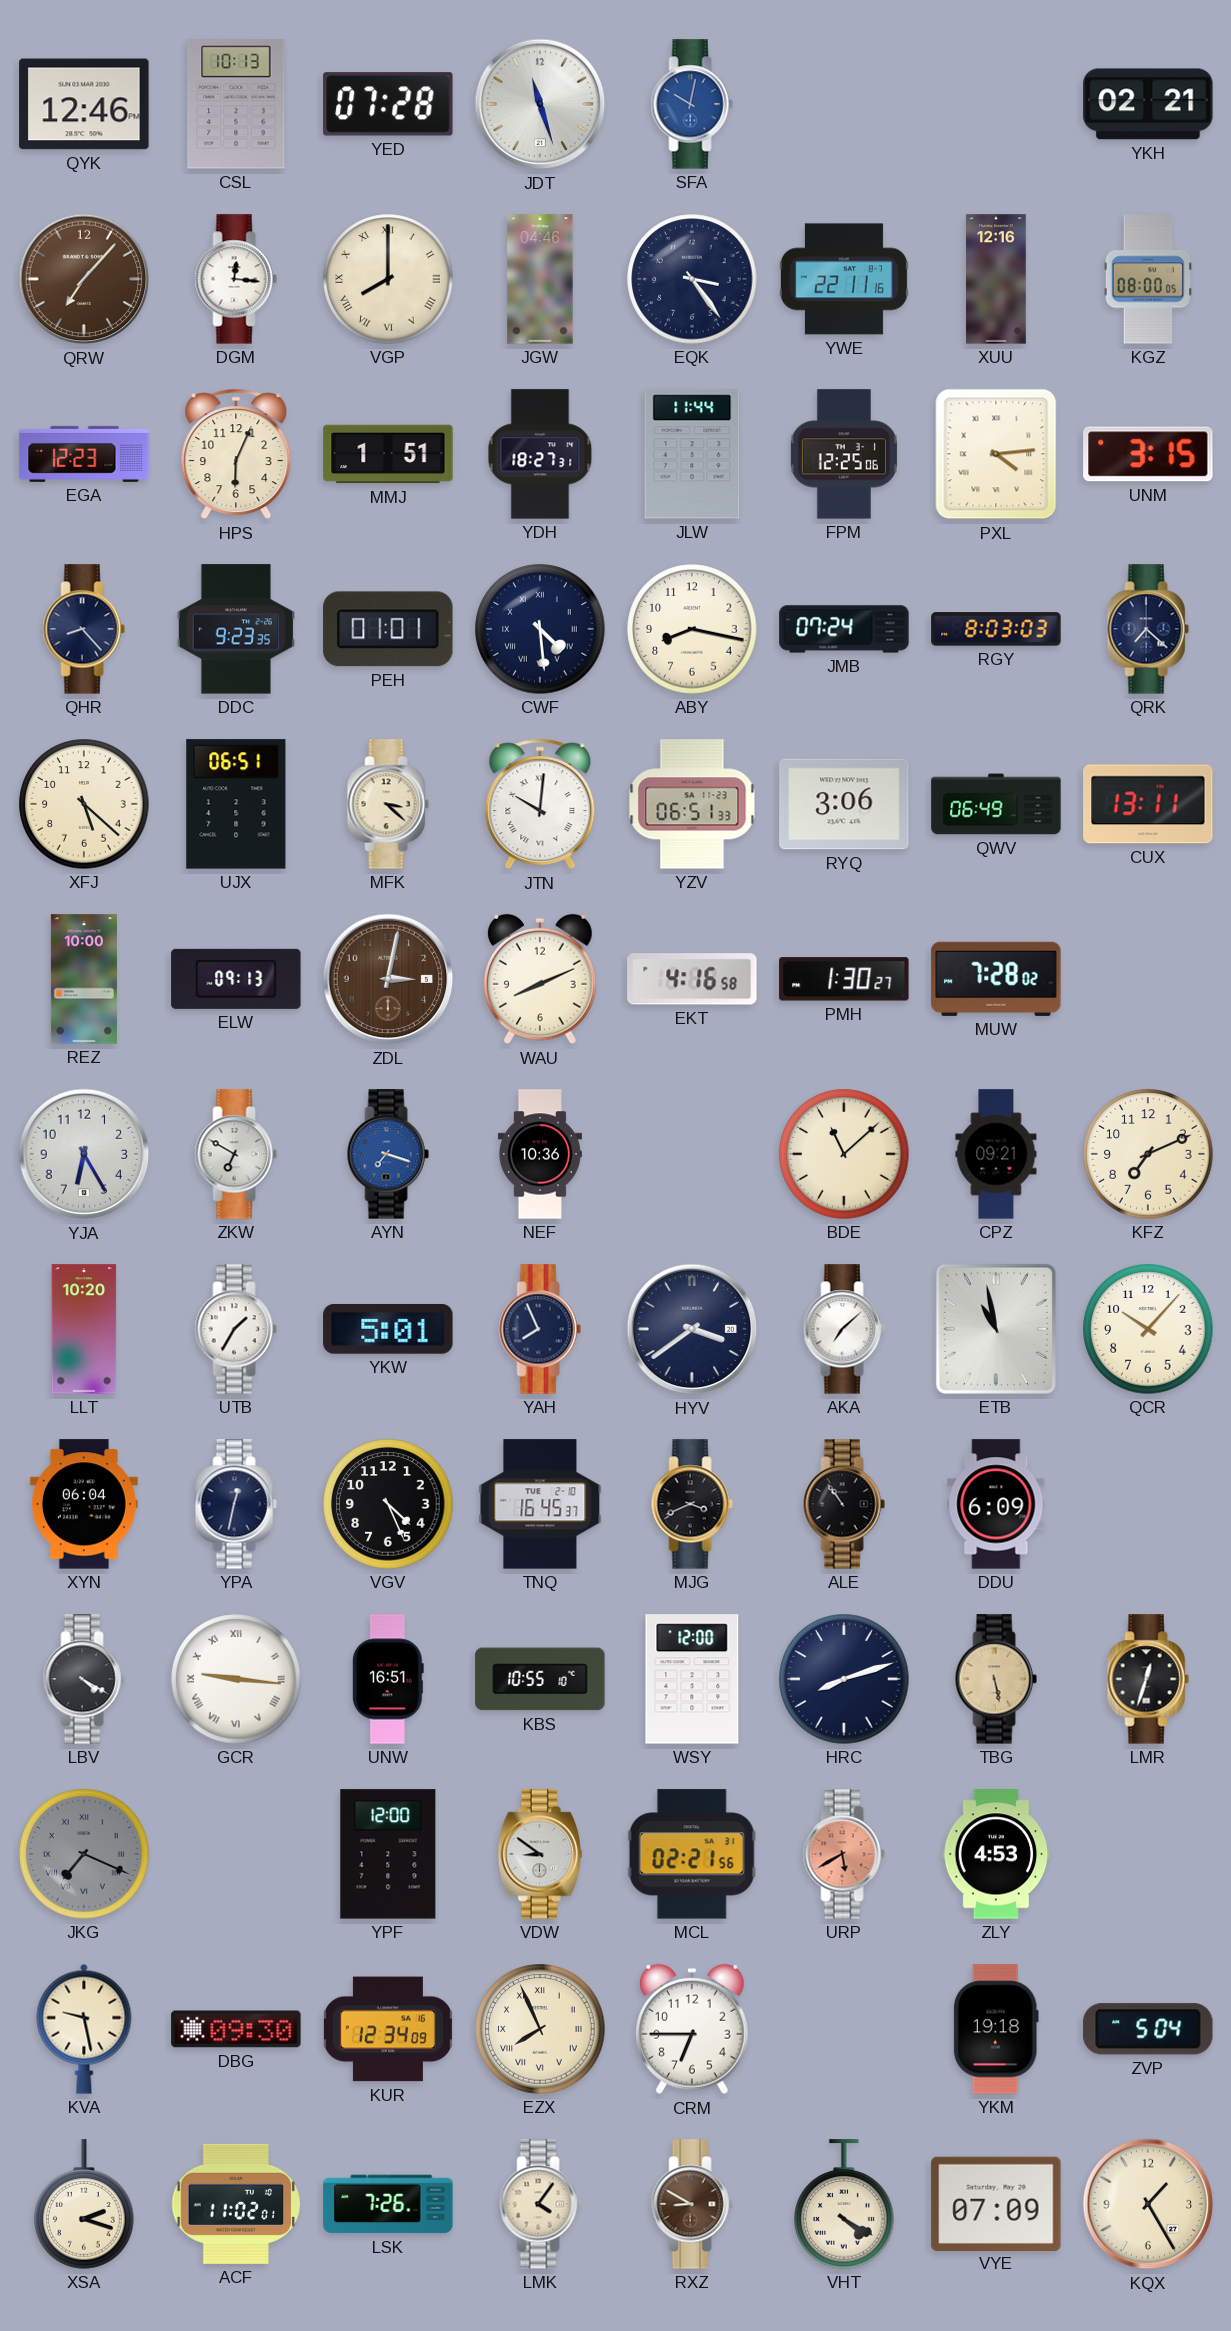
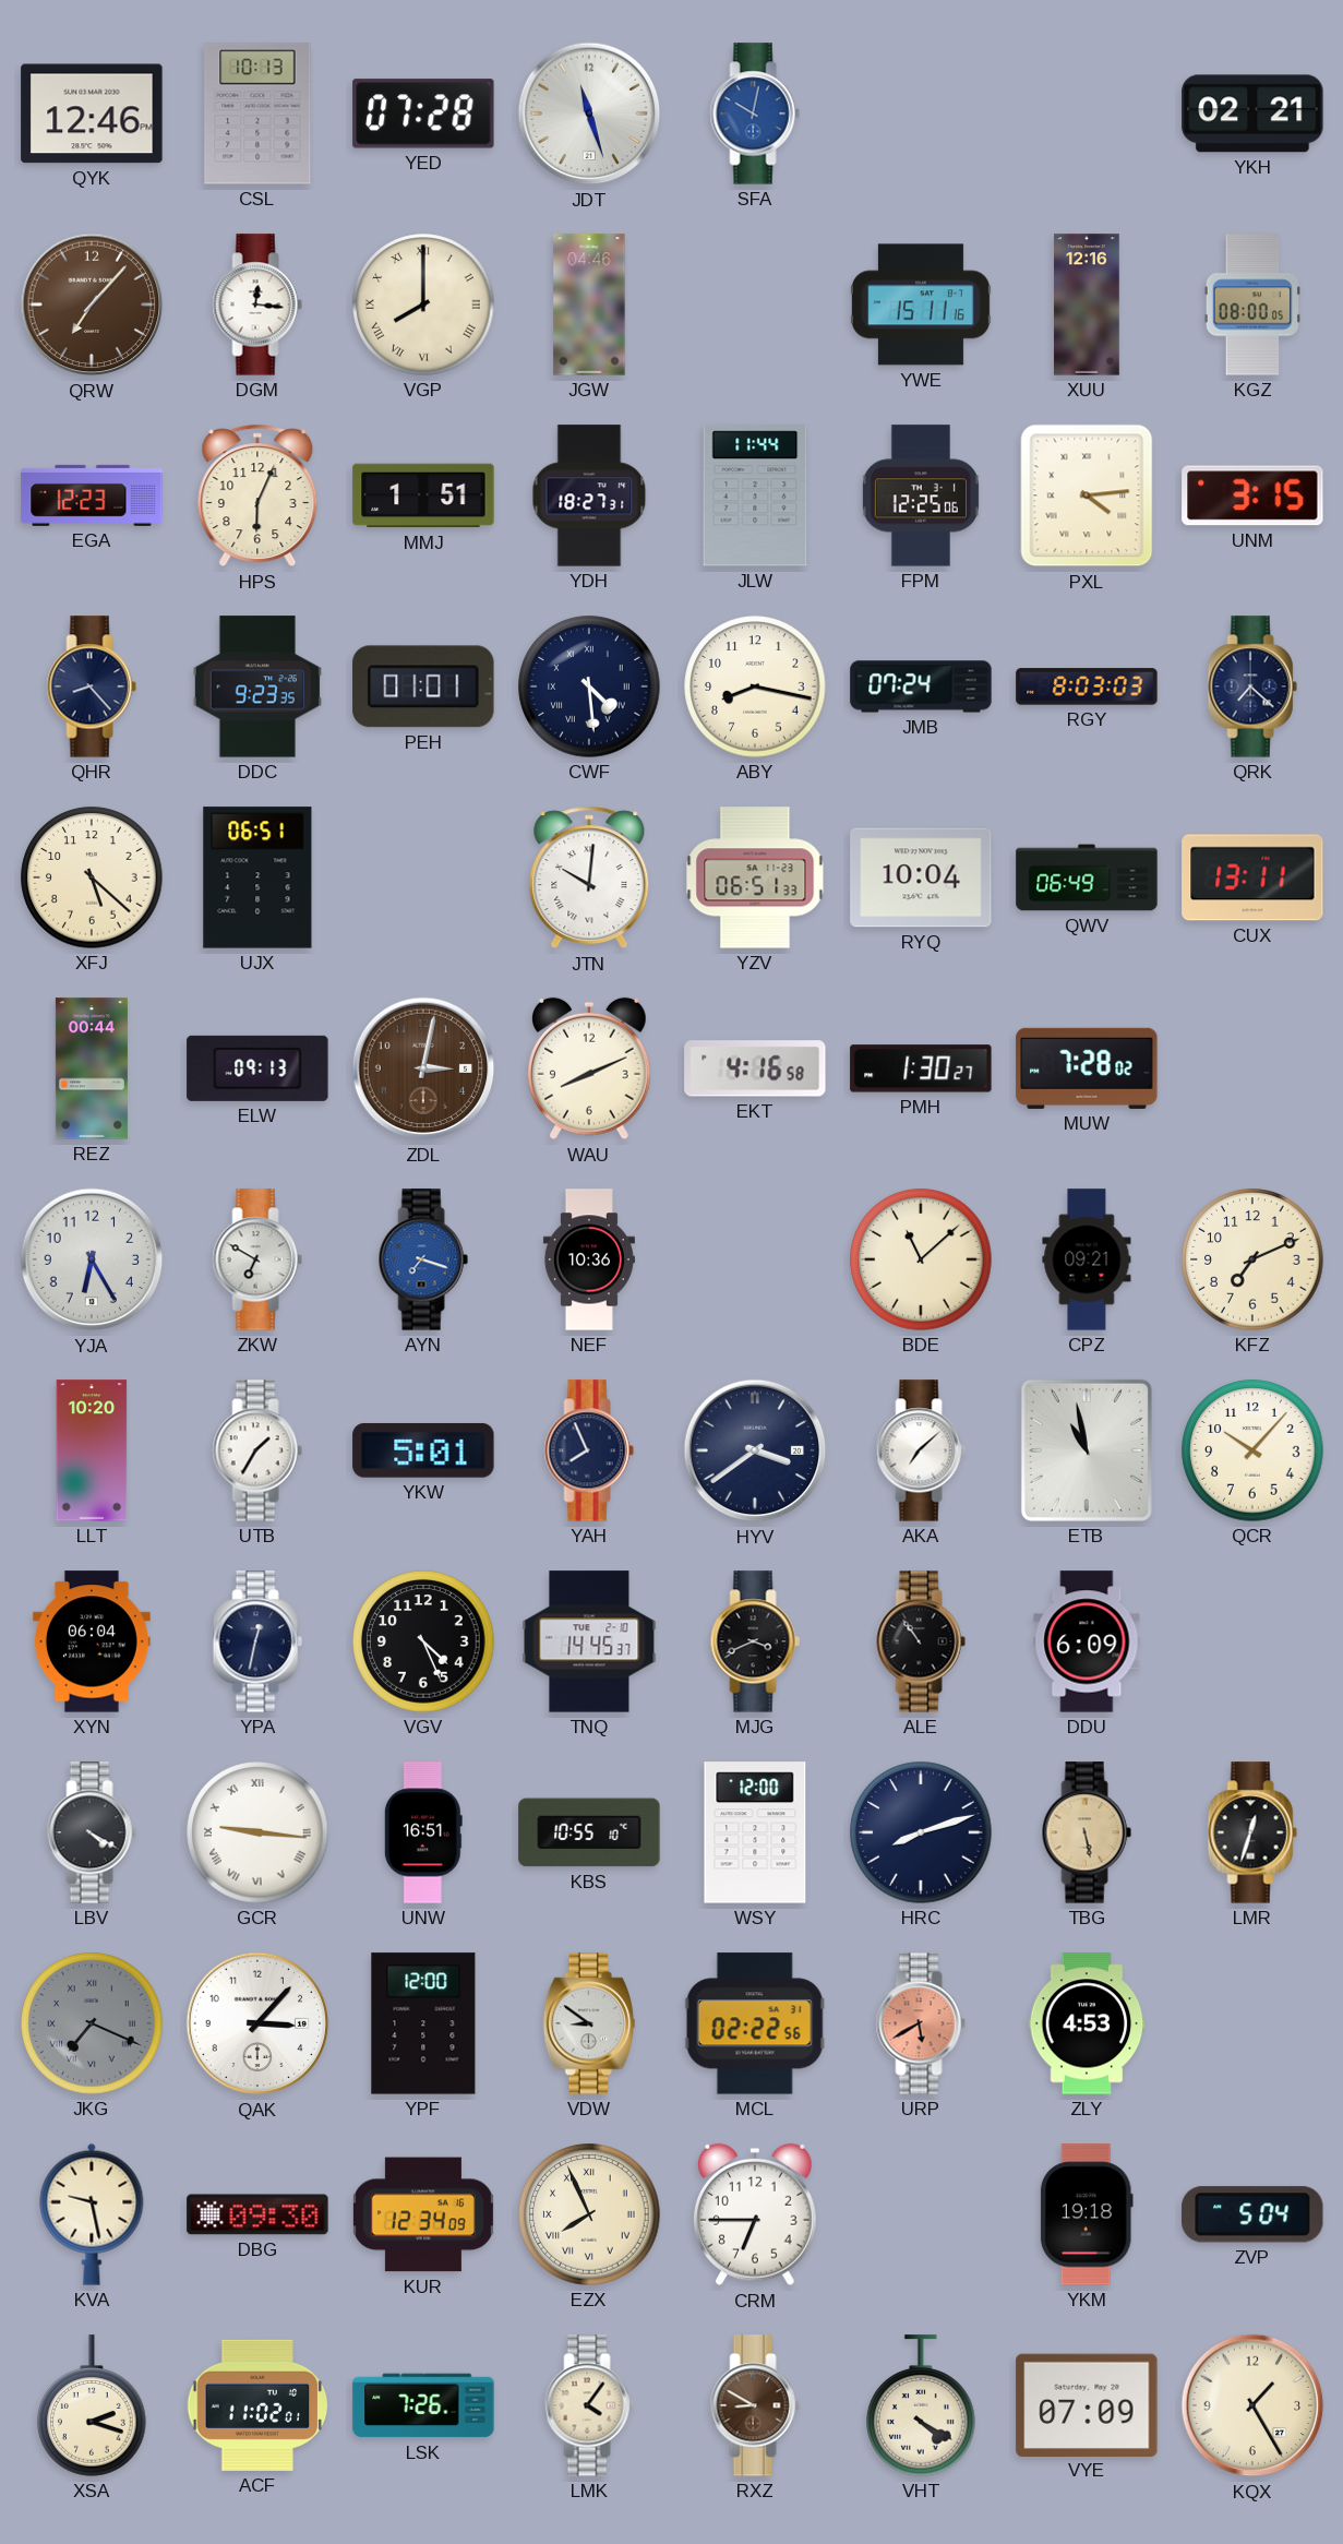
EQK: 3:24 -> none (692, 279)
YWE: 22:11 -> 15:11 (921, 304)
MFK: 3:22 -> none (388, 804)
RYQ: 3:06 -> 10:04 (921, 877)
REZ: 10:00 -> 00:44 (92, 1068)
TNQ: 16:45 -> 14:45 (589, 1641)
QAK: none -> 3:07 (257, 2023)
MCL: 02:21 -> 02:22 (755, 2023)
